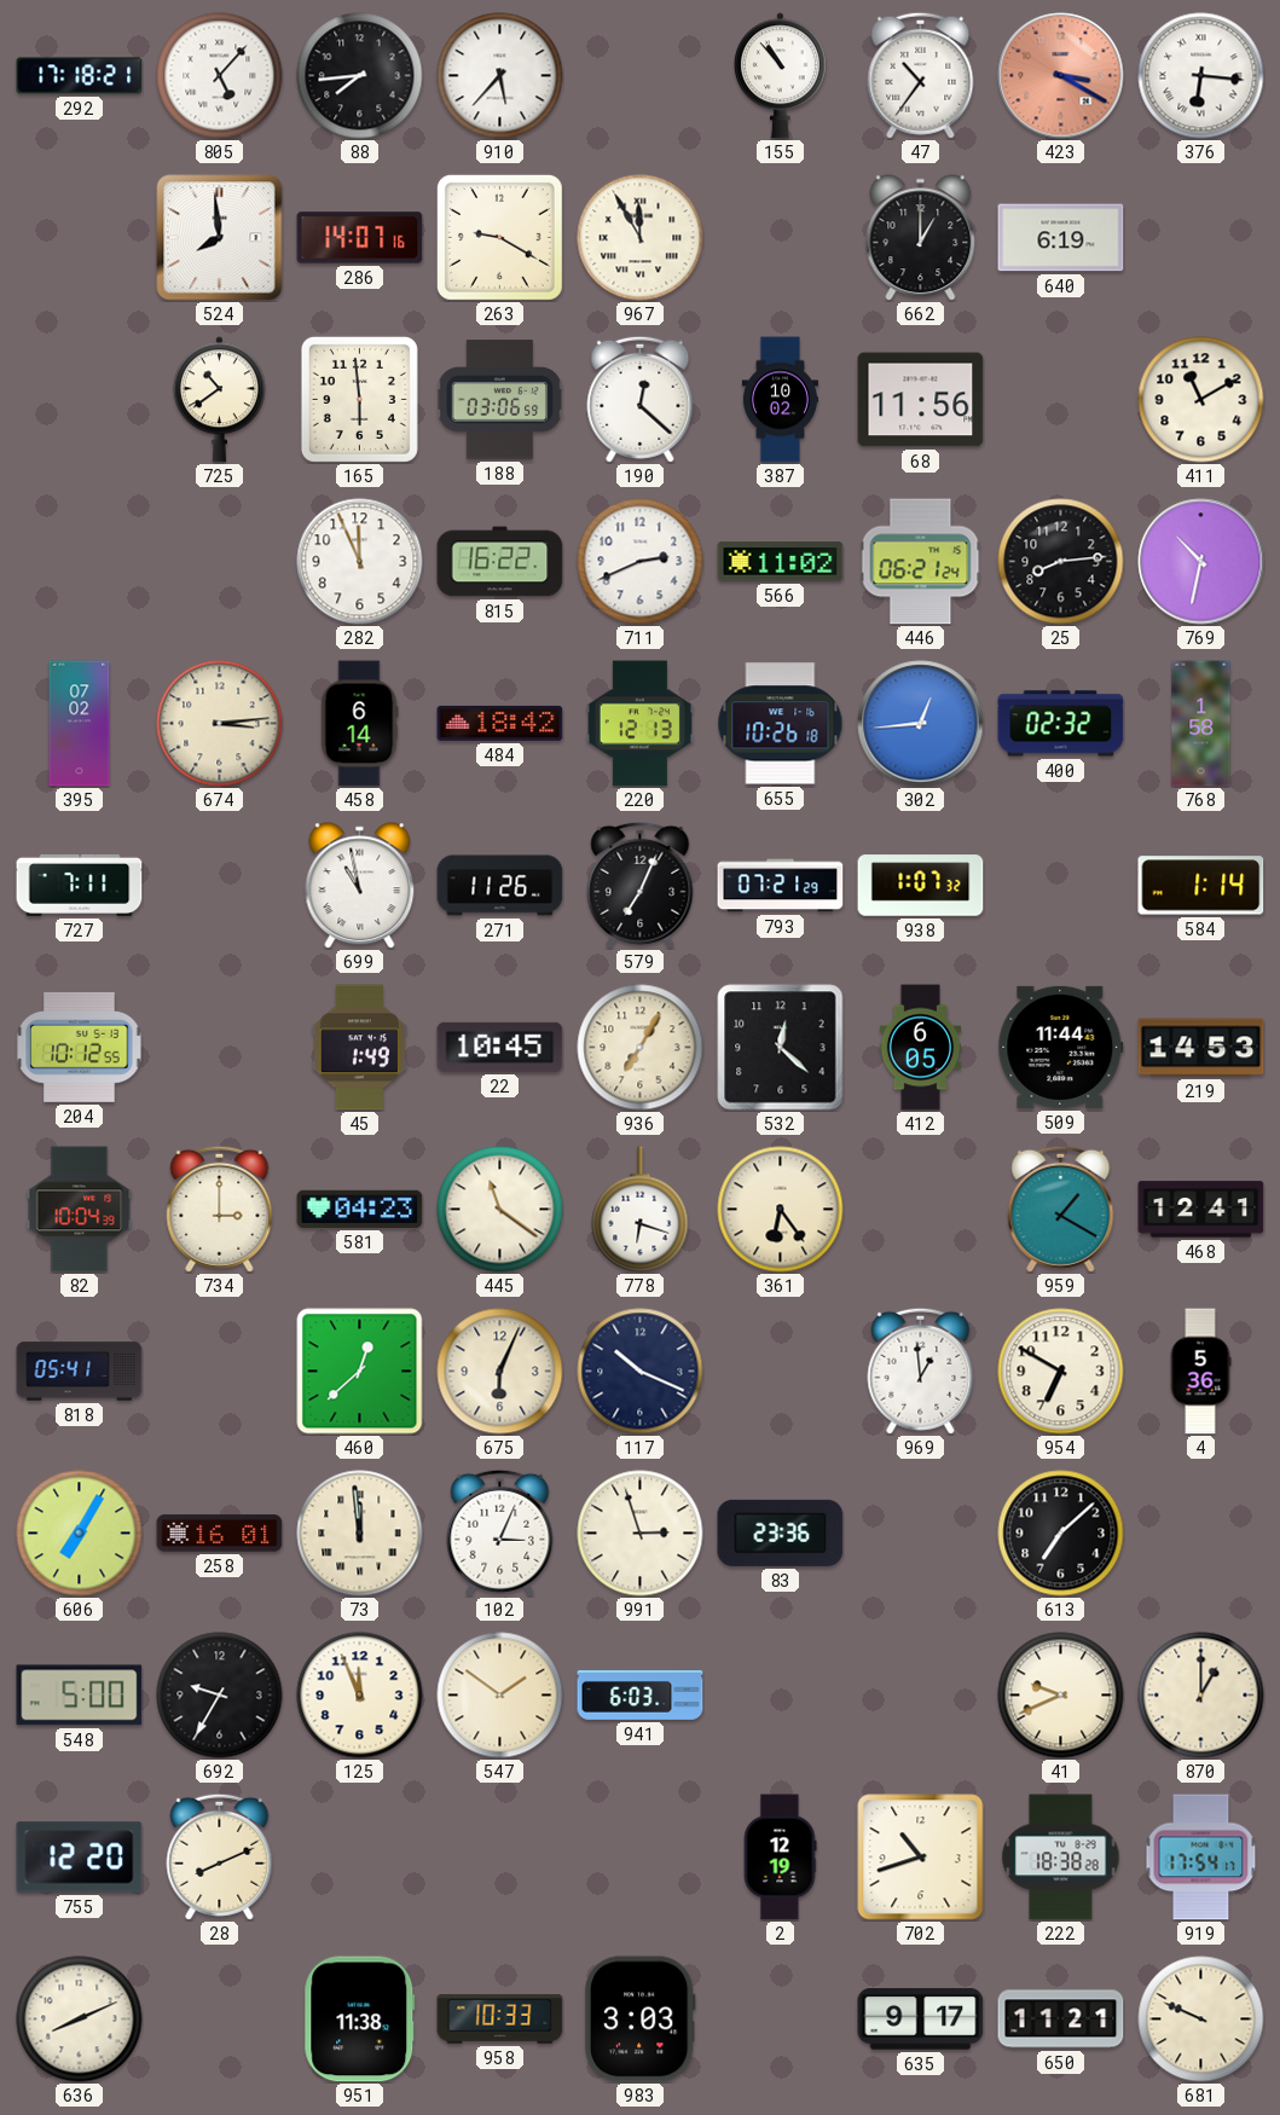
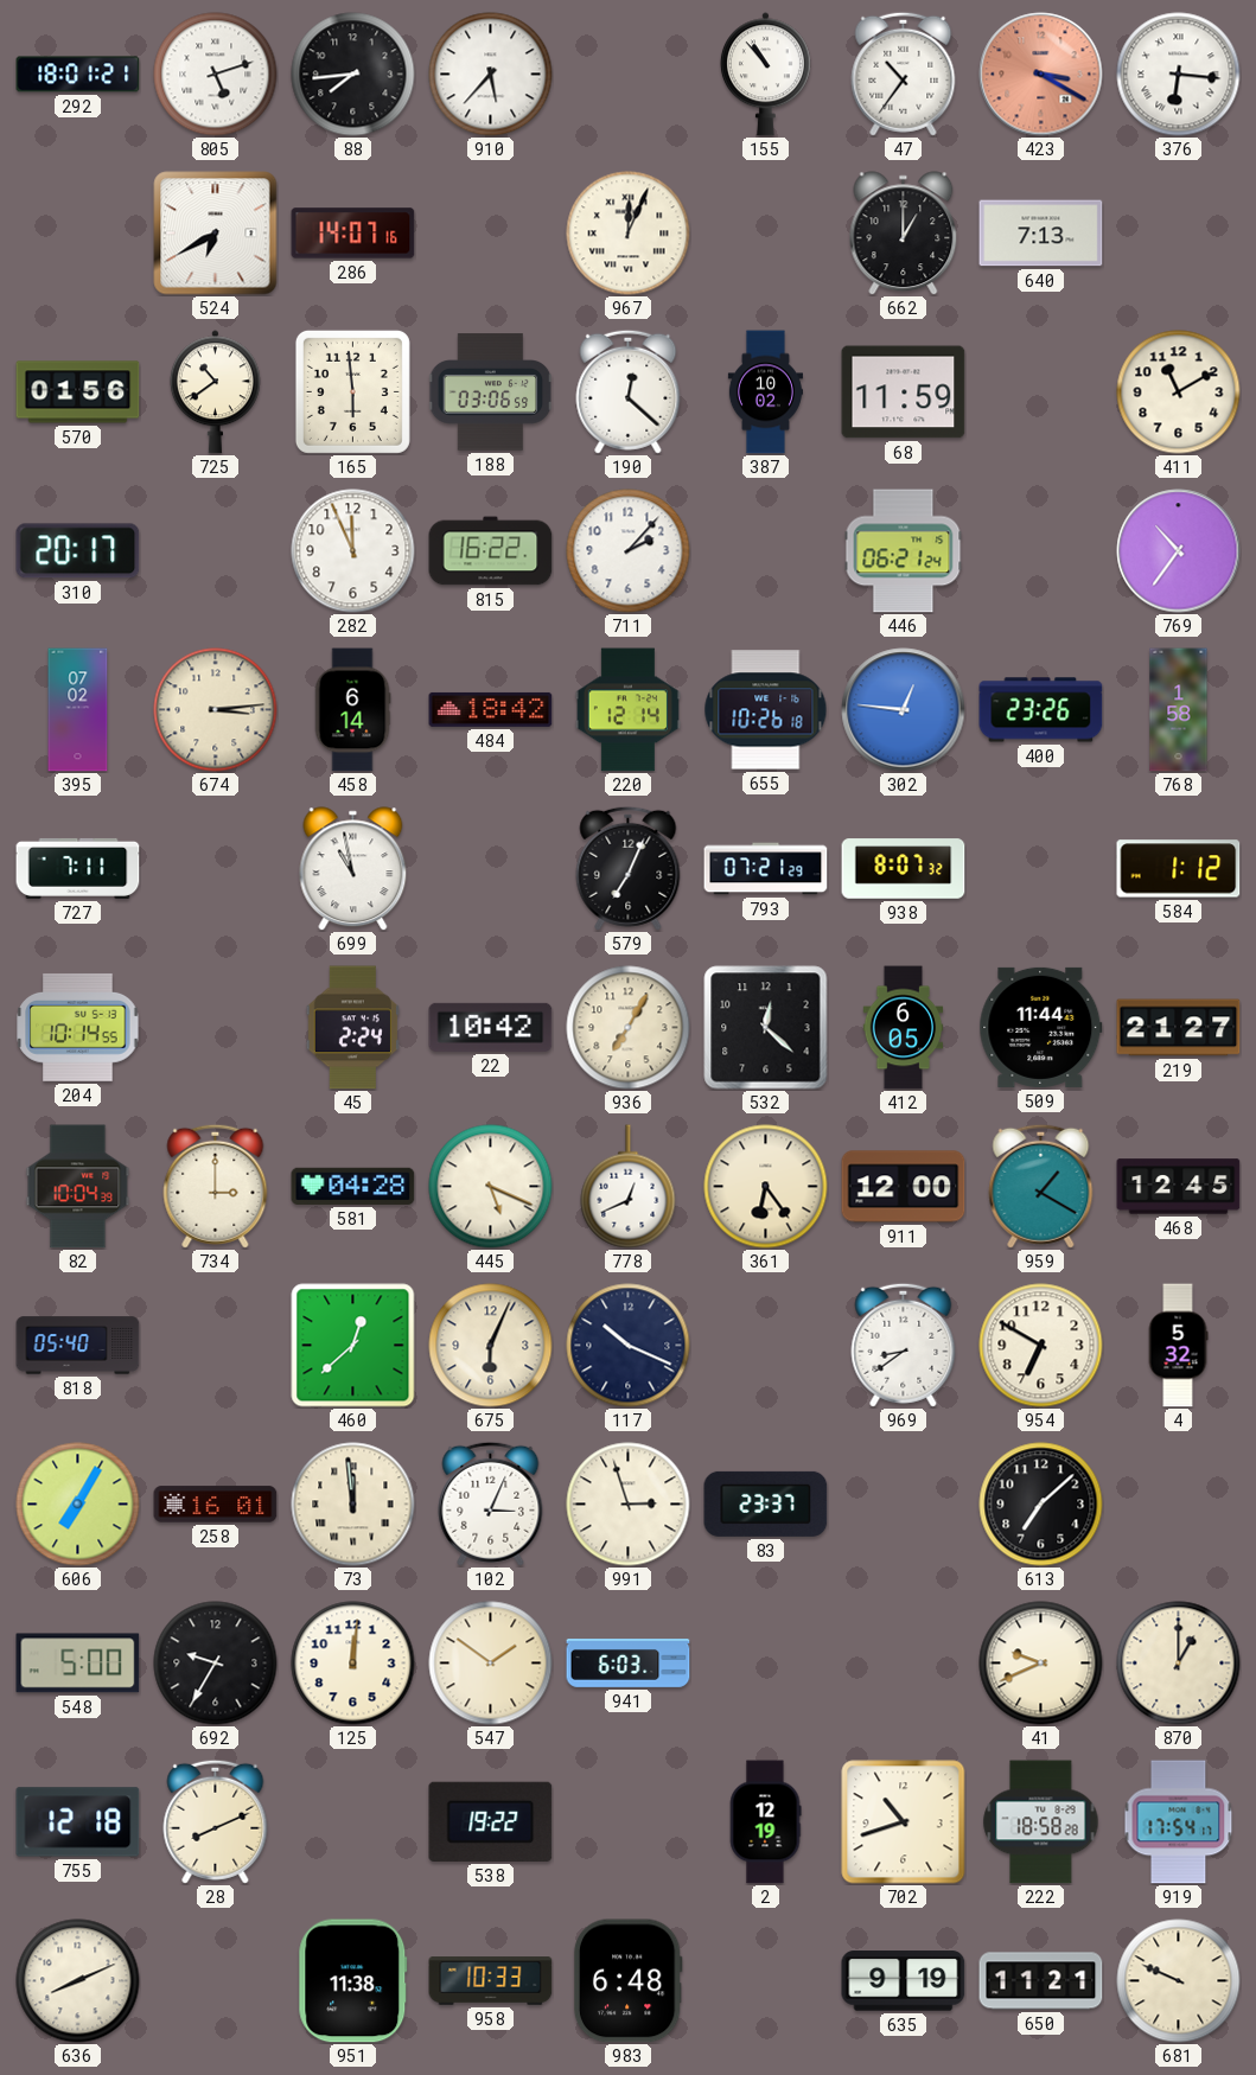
292: 17:18 -> 18:01 (78, 75)
805: 5:07 -> 5:12 (216, 75)
524: 7:59 -> 6:40 (216, 234)
263: 9:20 -> none (499, 237)
967: 11:55 -> 12:04 (629, 234)
640: 6:19 -> 7:13 (1041, 234)
570: none -> 01:56 (78, 392)
68: 11:56 -> 11:59 (904, 392)
310: none -> 20:17 (78, 551)
711: 2:41 -> 2:07 (629, 551)
566: 11:02 -> none (781, 562)
25: 8:14 -> none (1061, 562)
769: 10:32 -> 10:36 (1179, 551)
220: 12:13 -> 12:14 (627, 710)
302: 12:44 -> 12:46 (904, 710)
400: 02:32 -> 23:26 (1041, 710)
271: 11:26 -> none (500, 886)
938: 1:07 -> 8:07 (904, 869)
584: 1:14 -> 1:12 (1179, 869)
204: 10:12 -> 10:14 (78, 1027)
45: 1:49 -> 2:24 (352, 1028)
22: 10:45 -> 10:42 (491, 1027)
219: 14:53 -> 21:27 (1179, 1028)
581: 04:23 -> 04:28 (353, 1186)
445: 11:21 -> 5:19 (491, 1187)
778: 6:18 -> 12:41 (629, 1187)
911: none -> 12:00 (904, 1187)
468: 12:41 -> 12:45 (1179, 1187)
818: 05:41 -> 05:40 (78, 1346)
969: 12:59 -> 8:39 (904, 1345)
4: 5:36 -> 5:32 (1178, 1346)
83: 23:36 -> 23:37 (766, 1503)
125: 11:56 -> 12:01 (353, 1664)
755: 12:20 -> 12:18 (78, 1822)
538: none -> 19:22 (491, 1821)
222: 18:38 -> 18:58 (1041, 1822)
983: 3:03 -> 6:48 (627, 1981)
635: 9:17 -> 9:19 (904, 1981)
